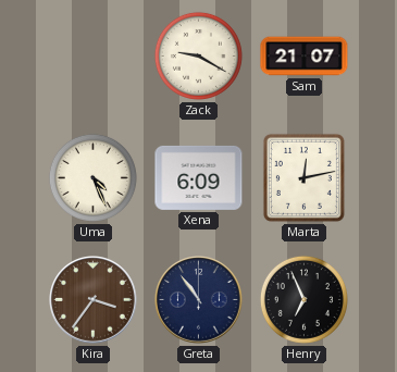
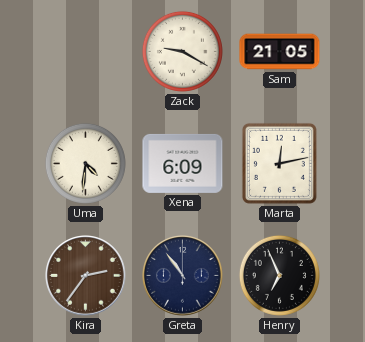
Sam: 21:07 -> 21:05 (280, 52)
Uma: 4:26 -> 4:31 (85, 163)
Kira: 3:36 -> 2:36 (86, 276)
